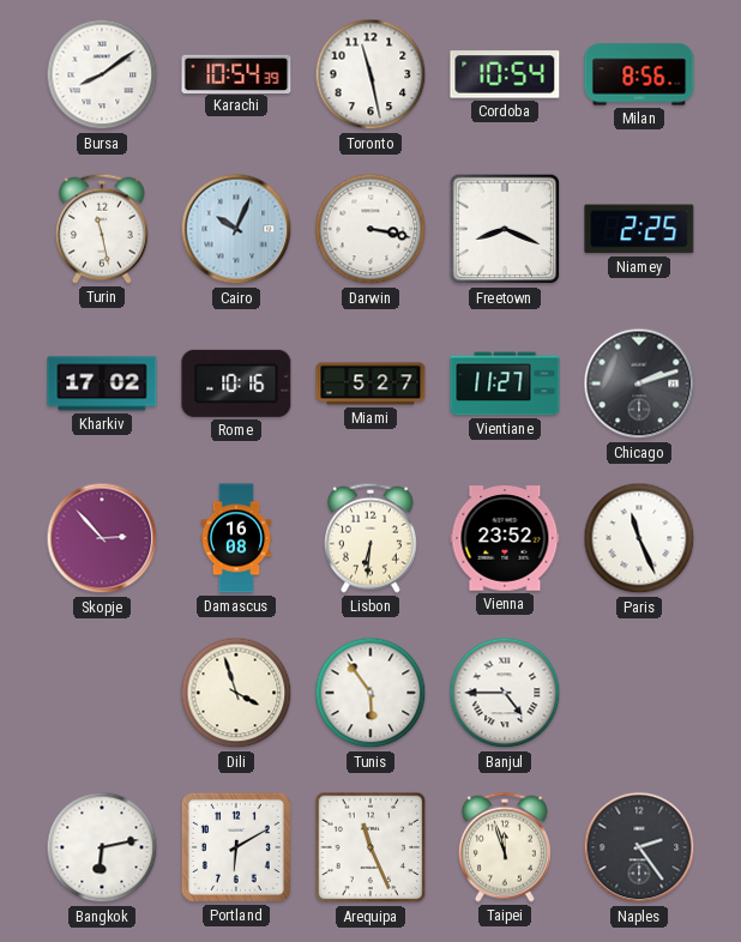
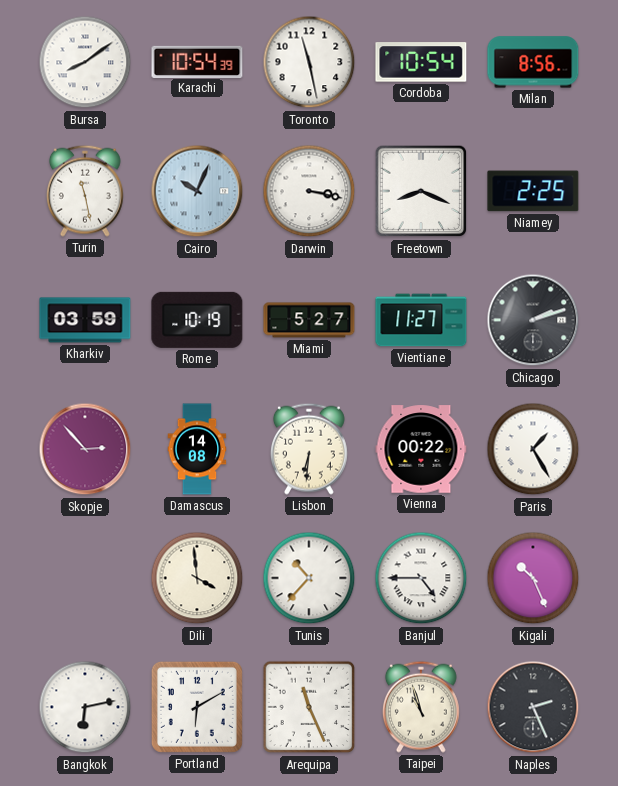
Kharkiv: 17:02 -> 03:59 (85, 320)
Rome: 10:16 -> 10:19 (197, 320)
Damascus: 16:08 -> 14:08 (197, 449)
Vienna: 23:52 -> 00:22 (421, 449)
Paris: 11:26 -> 1:25 (533, 449)
Dili: 3:57 -> 3:59 (197, 578)
Tunis: 5:54 -> 10:37 (309, 578)
Kigali: none -> 10:26 (533, 578)
Taipei: 11:57 -> 10:57 (421, 707)
Naples: 2:24 -> 2:26 (533, 707)
